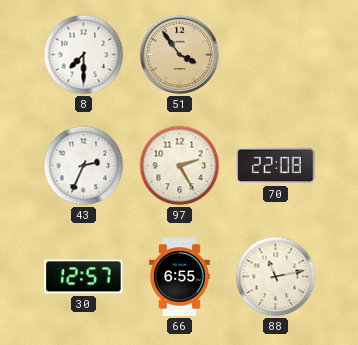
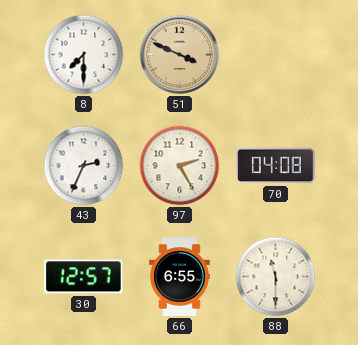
51: 3:54 -> 3:49 (180, 55)
70: 22:08 -> 04:08 (276, 166)
88: 11:13 -> 11:30 (276, 277)
